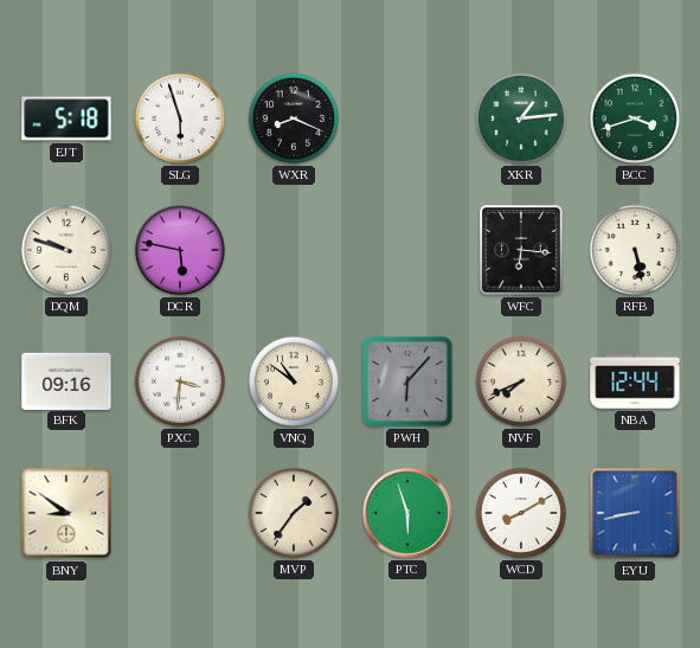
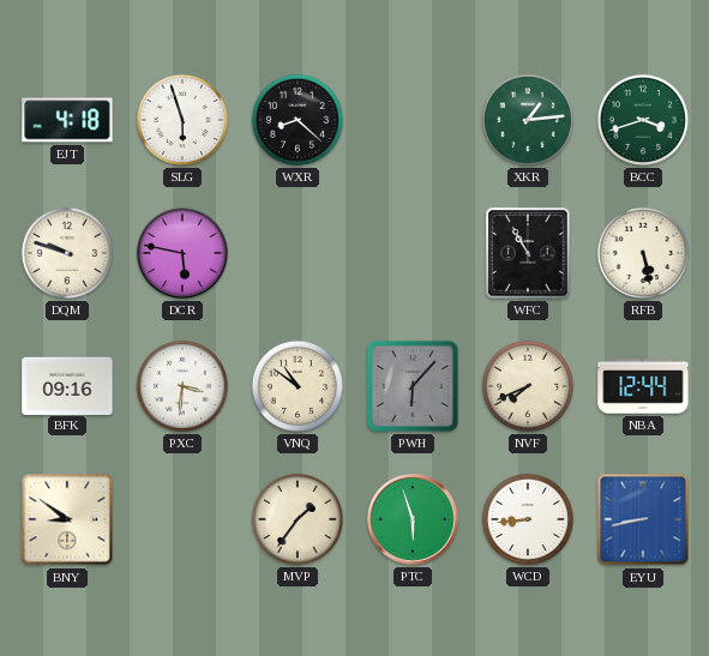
EJT: 5:18 -> 4:18 (67, 120)
WXR: 8:19 -> 8:22 (298, 120)
WFC: 6:16 -> 10:55 (528, 253)
WCD: 8:10 -> 8:44 (528, 519)
